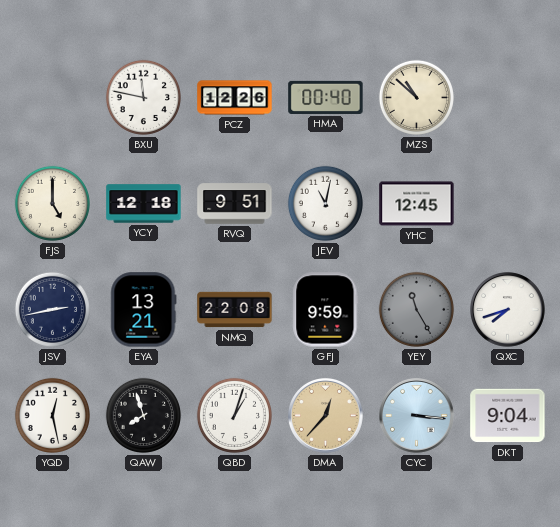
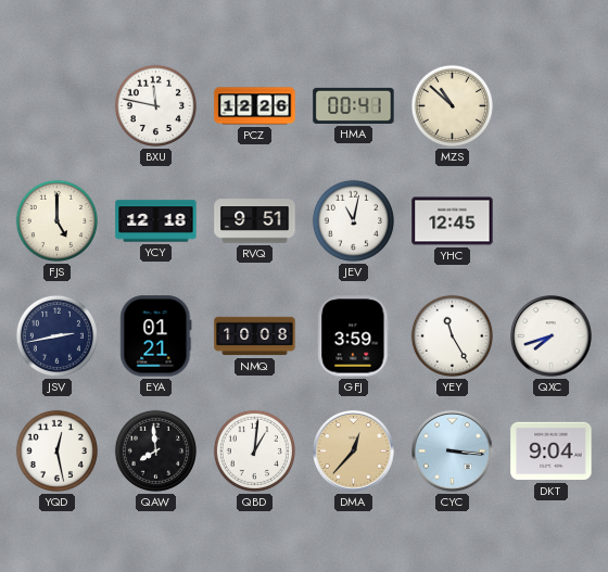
HMA: 00:40 -> 00:41 (354, 105)
EYA: 13:21 -> 01:21 (156, 336)
NMQ: 22:08 -> 10:08 (255, 336)
GFJ: 9:59 -> 3:59 (354, 336)
YEY dial: grey -> white (452, 335)
QAW: 7:57 -> 7:59 (155, 450)
QBD: 1:03 -> 1:01 (254, 450)
